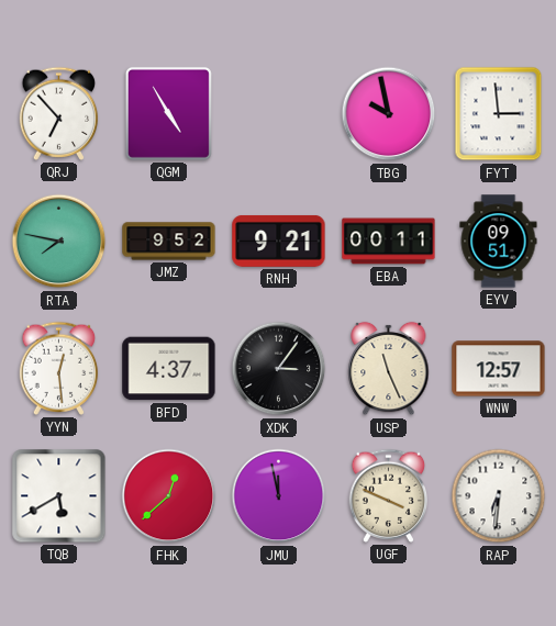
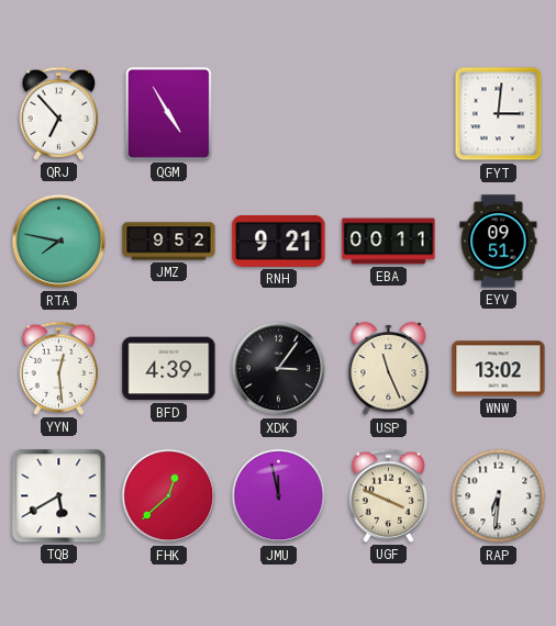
TBG: 9:58 -> none (389, 114)
FYT: 2:59 -> 3:01 (499, 114)
BFD: 4:37 -> 4:39 (169, 369)
WNW: 12:57 -> 13:02 (499, 369)
